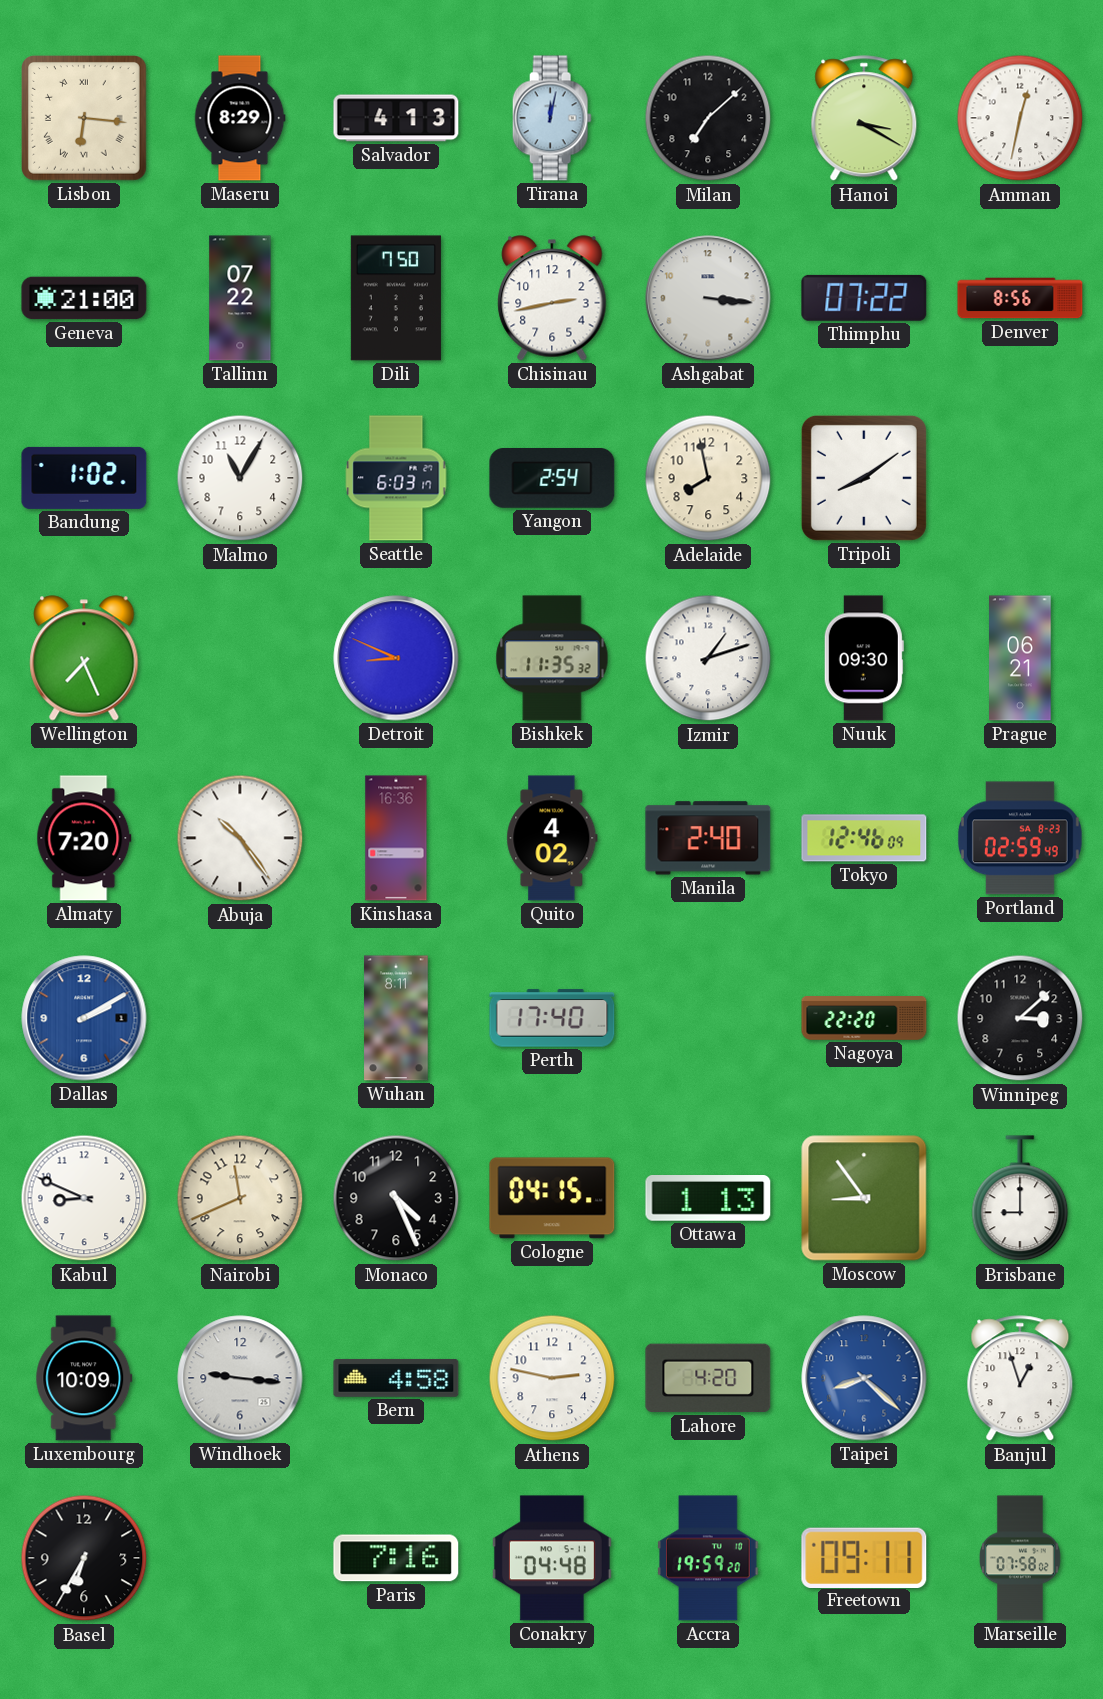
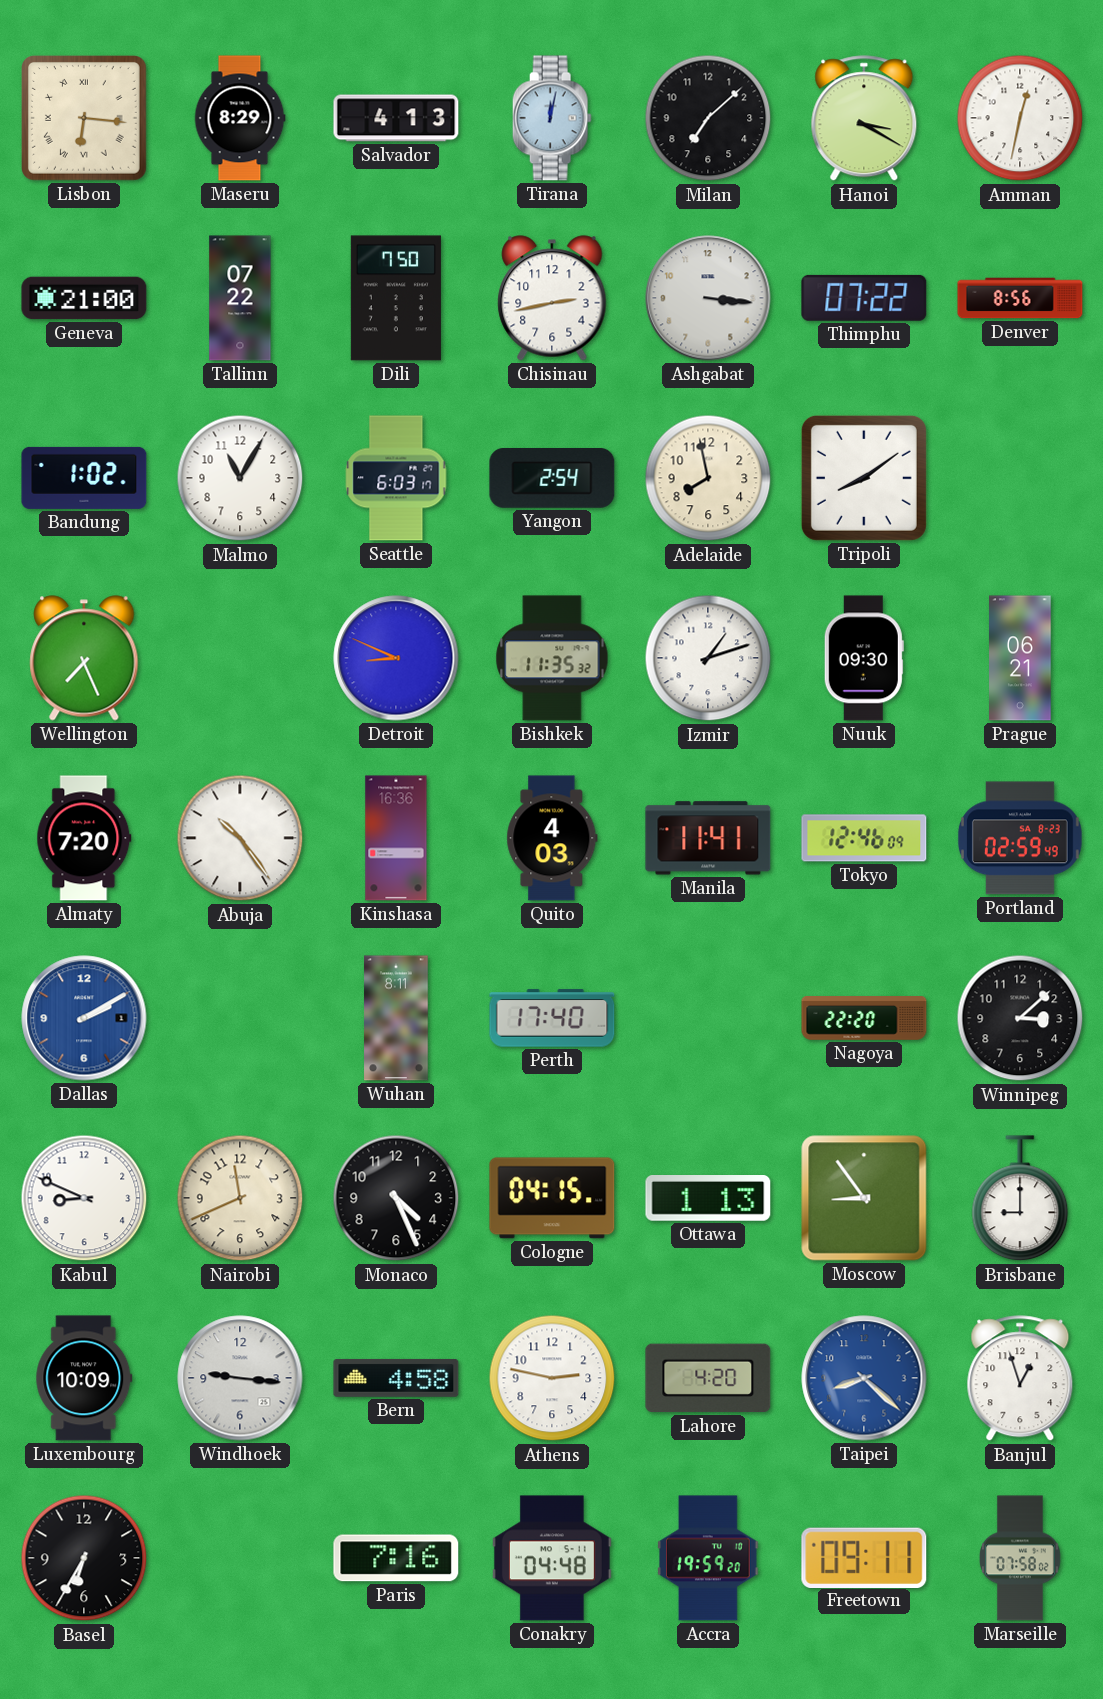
Quito: 4:02 -> 4:03 (552, 838)
Manila: 2:40 -> 11:41 (708, 838)
